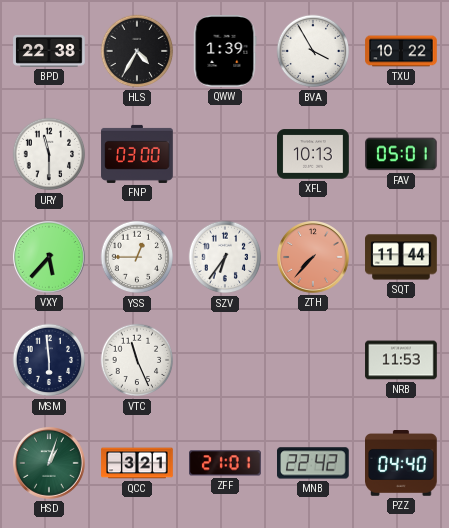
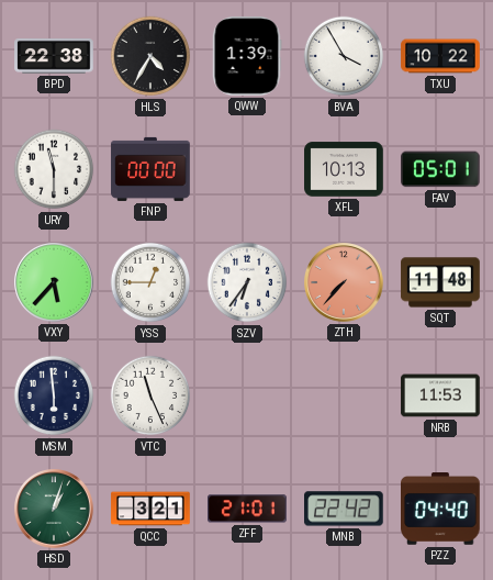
FNP: 03:00 -> 00:00 (150, 169)
SQT: 11:44 -> 11:48 (440, 282)
